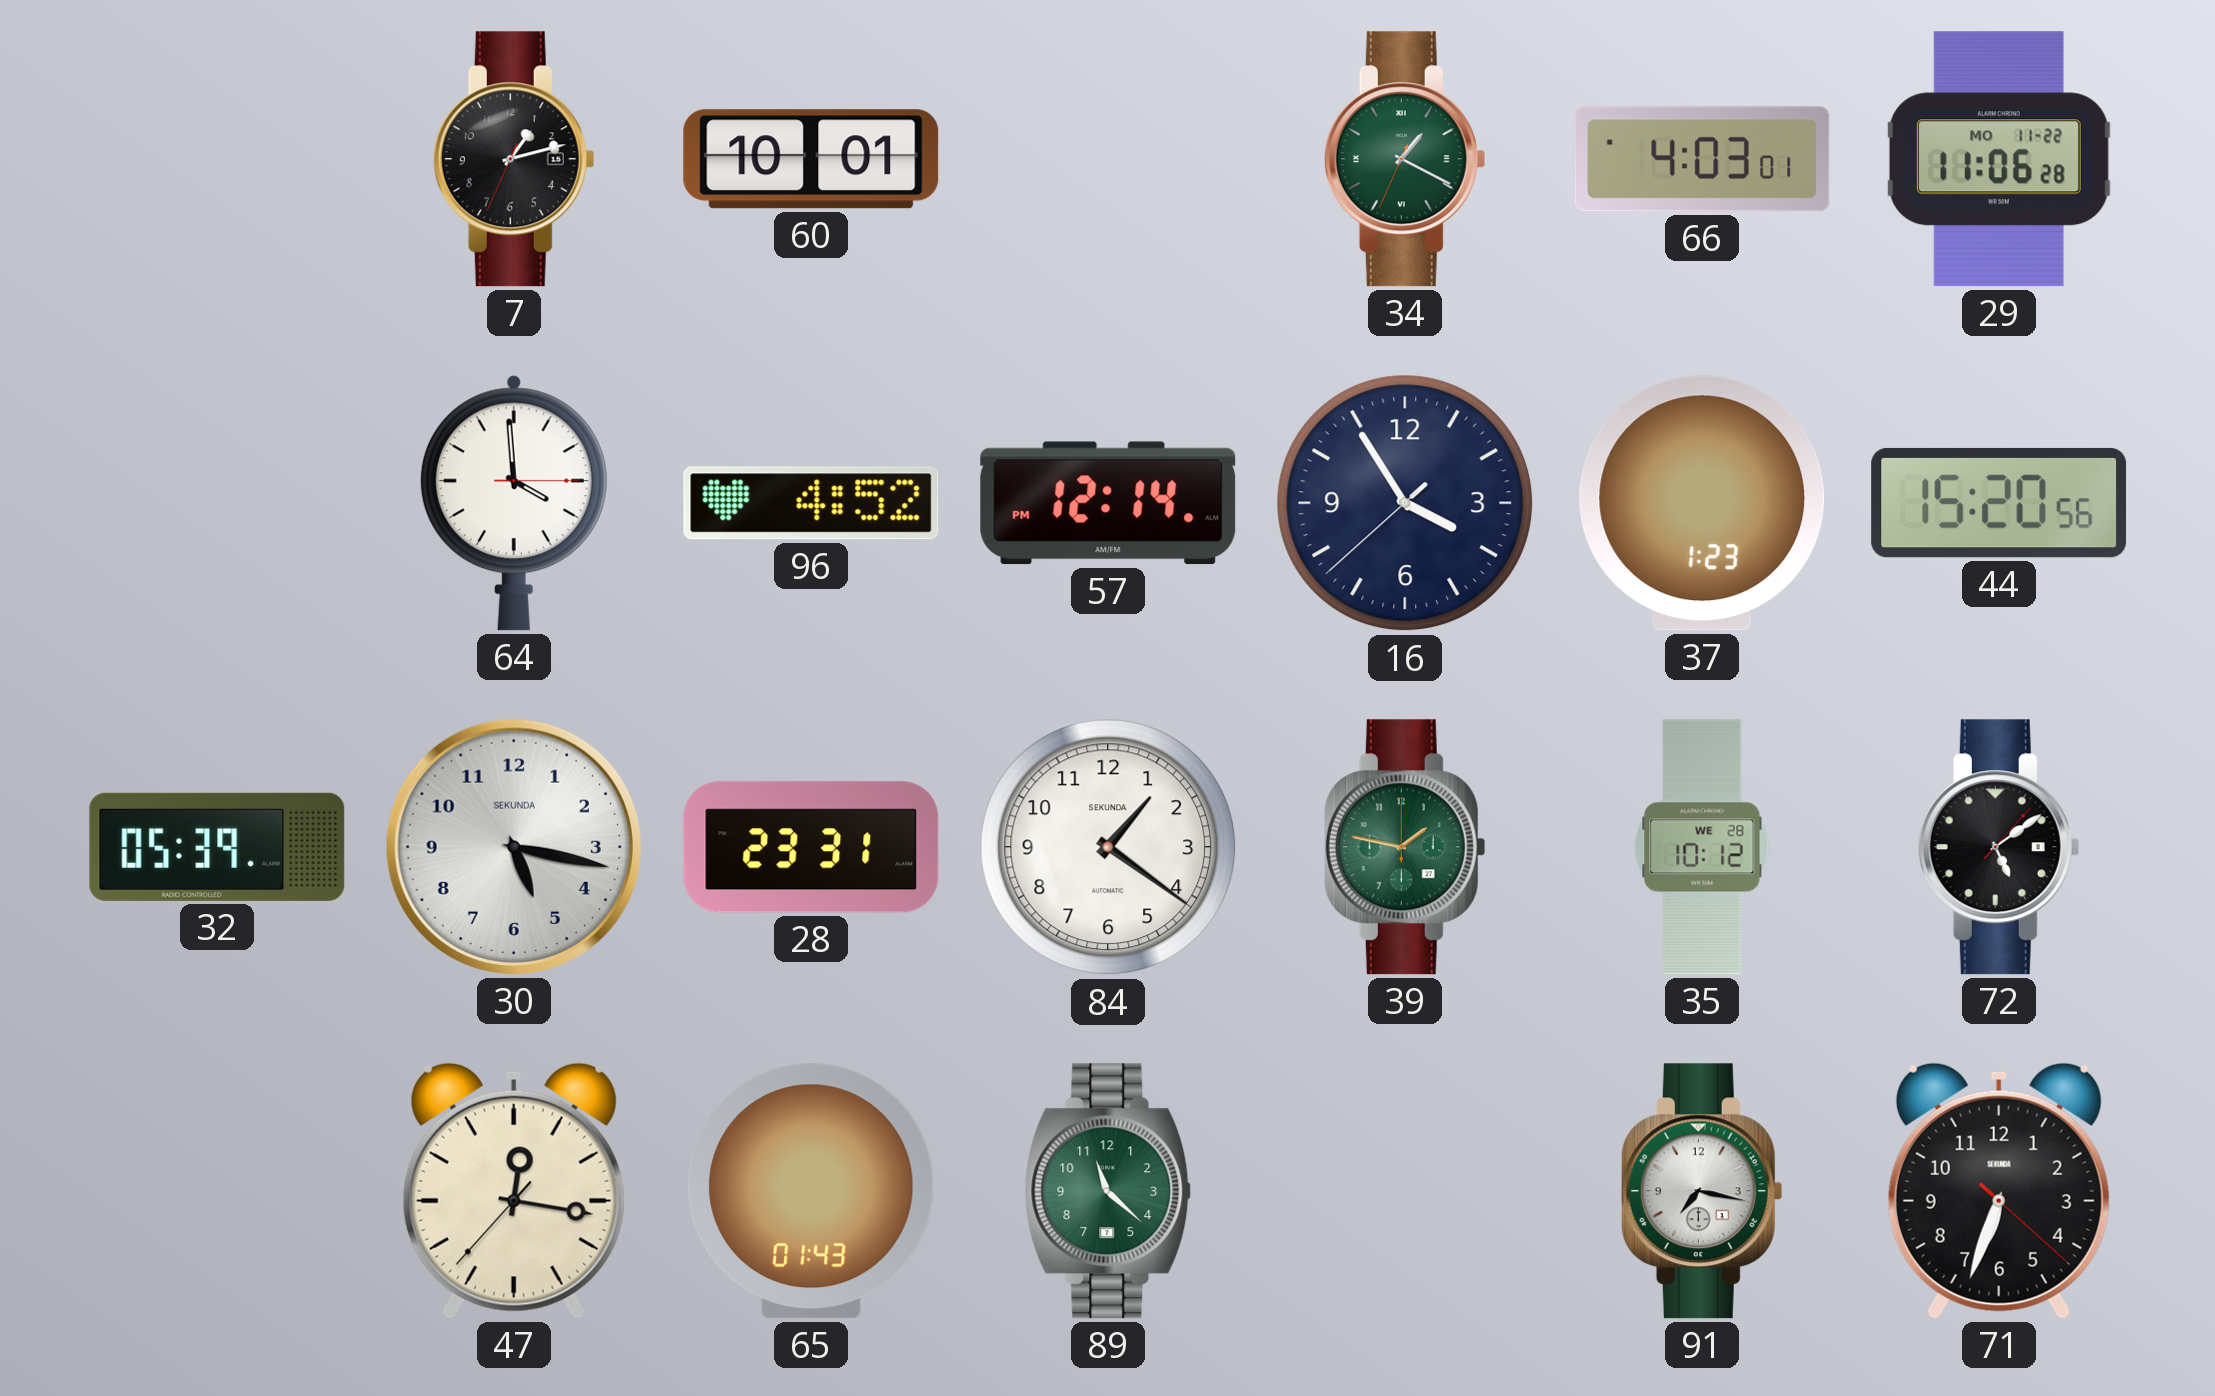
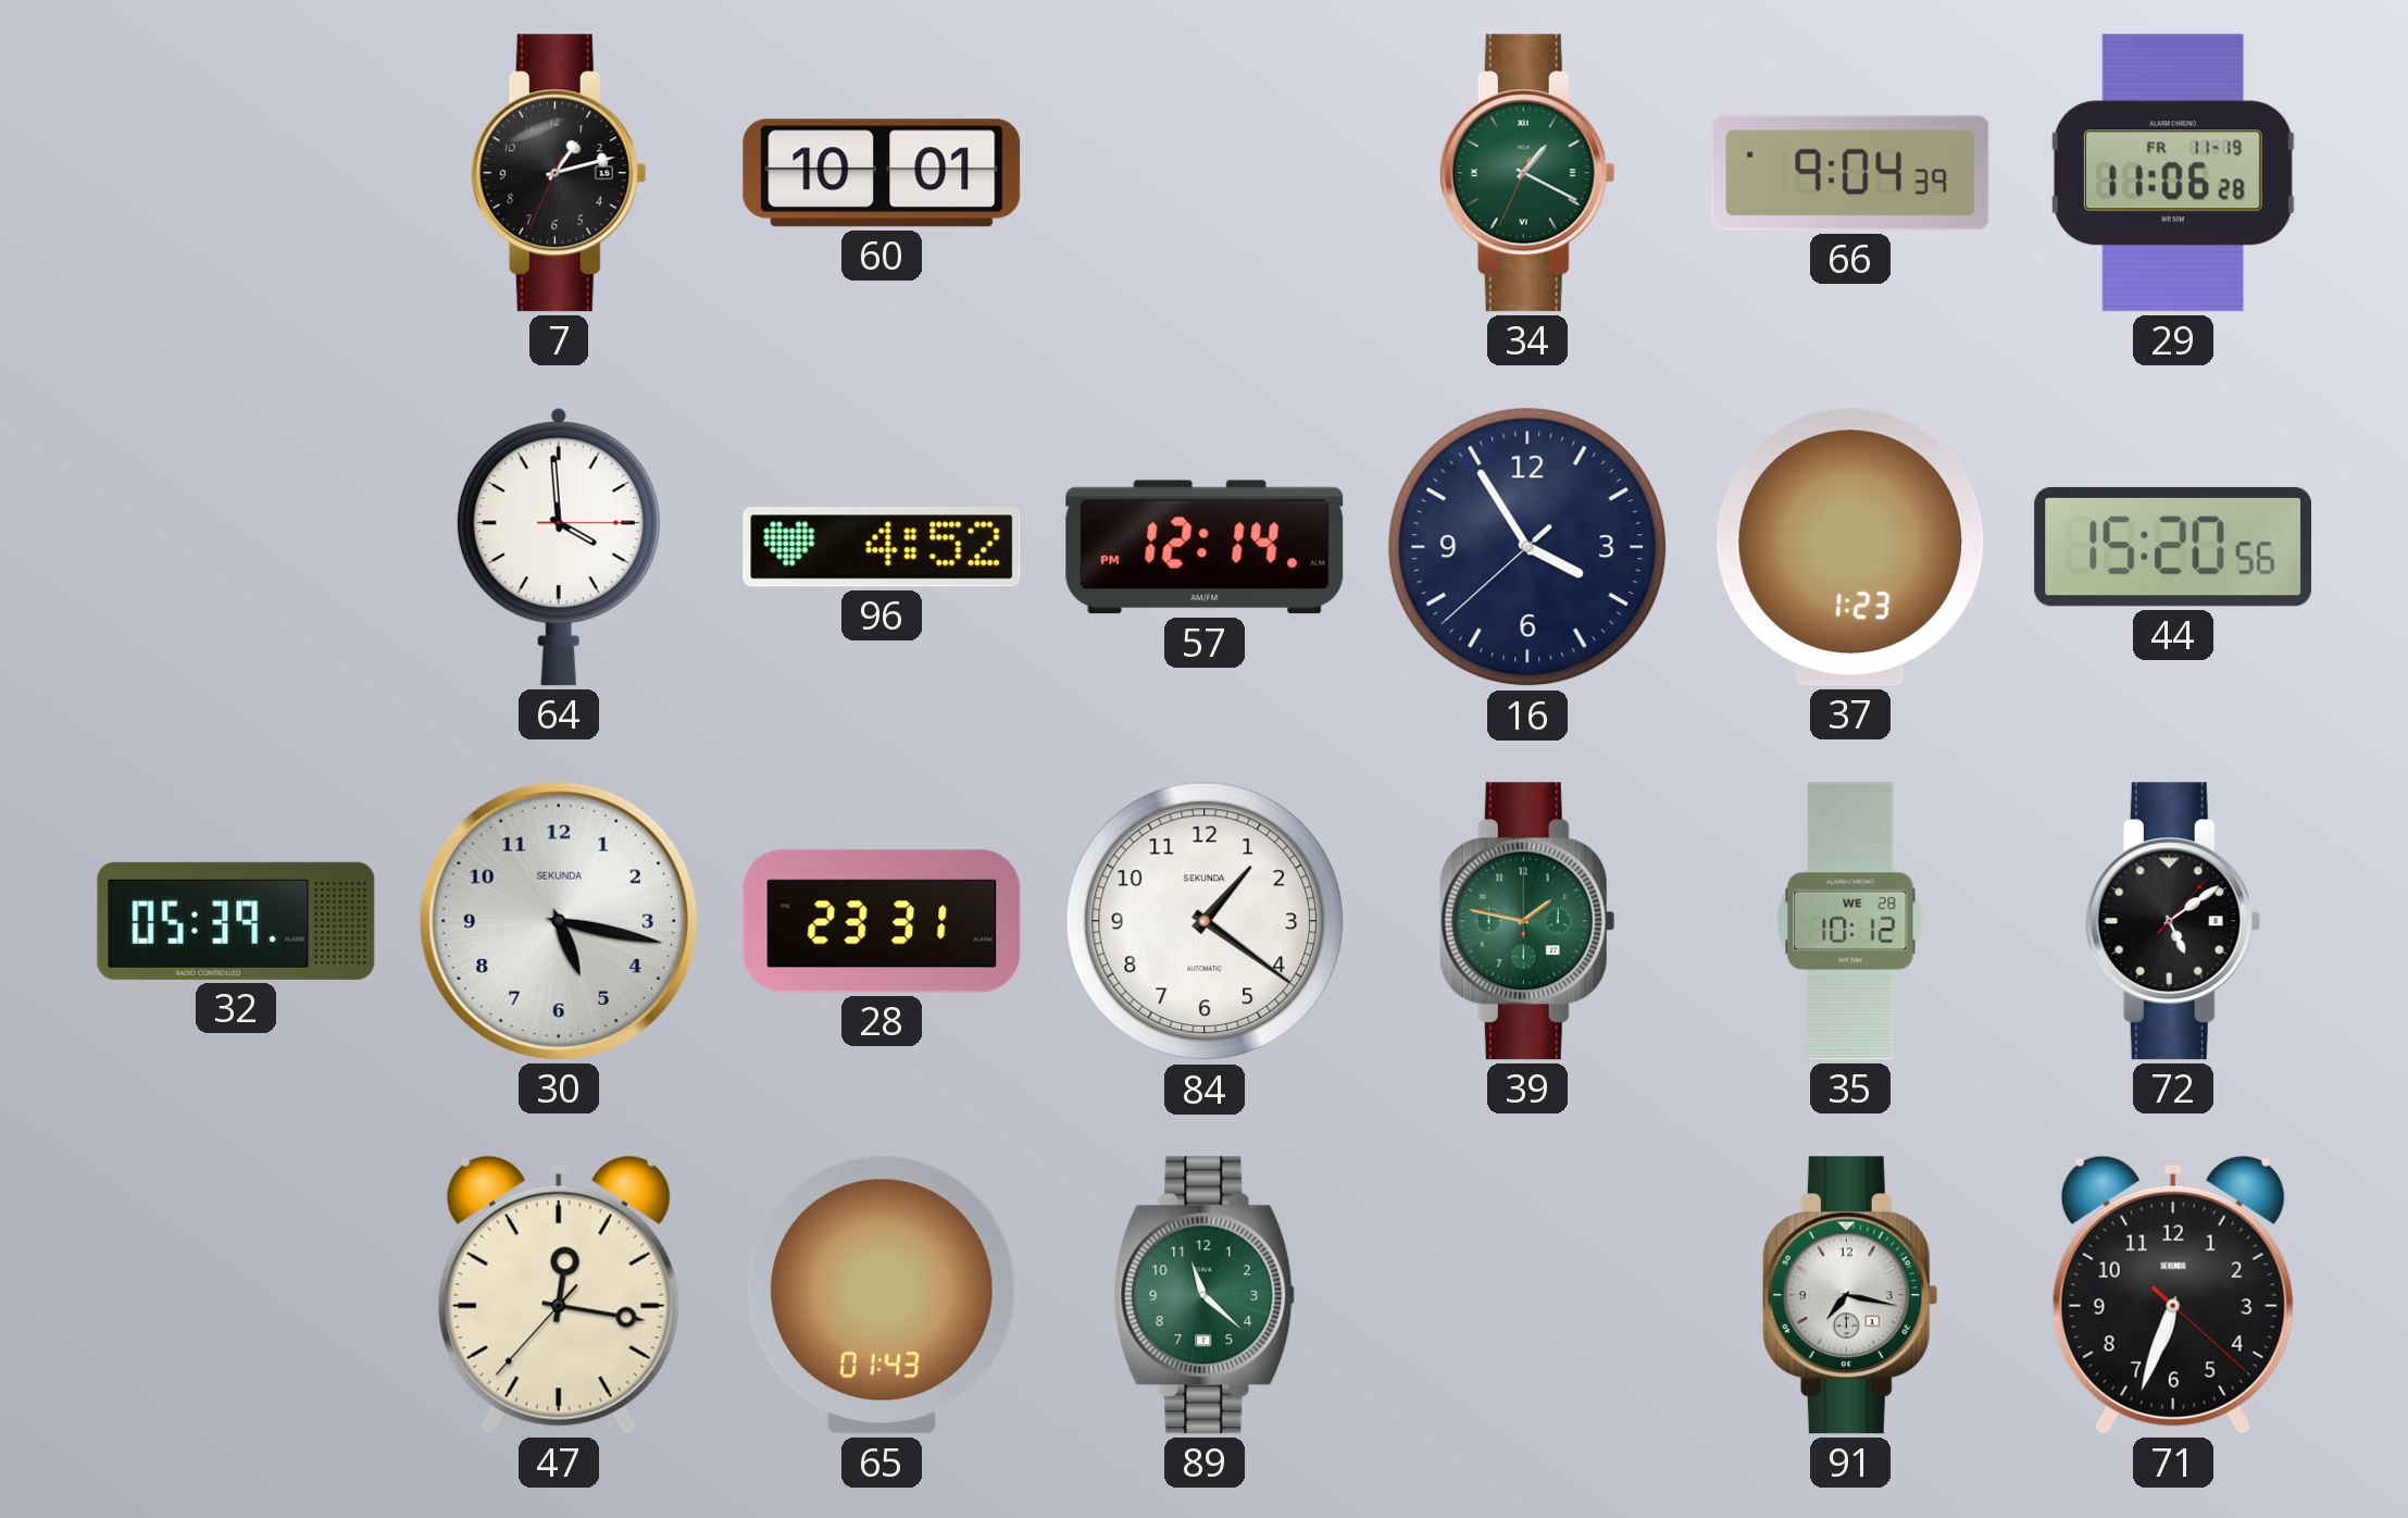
66: 4:03 -> 9:04 (1850, 173)
29 date: MO 11-22 -> FR 11-19 (2173, 173)
